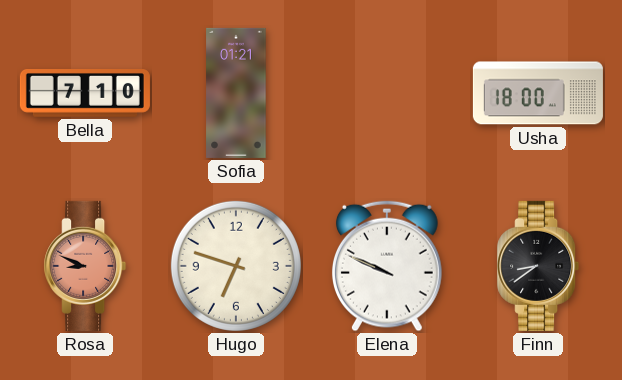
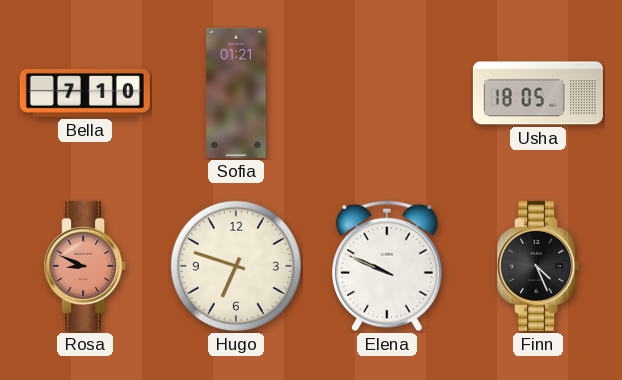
Usha: 18:00 -> 18:05 (538, 93)
Finn: 8:39 -> 4:26 (538, 266)
